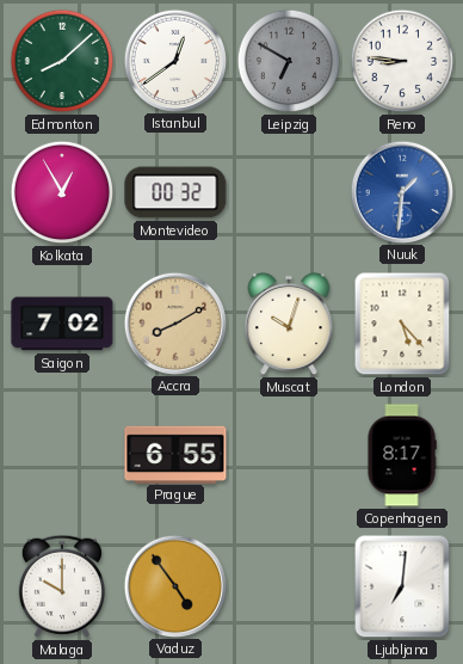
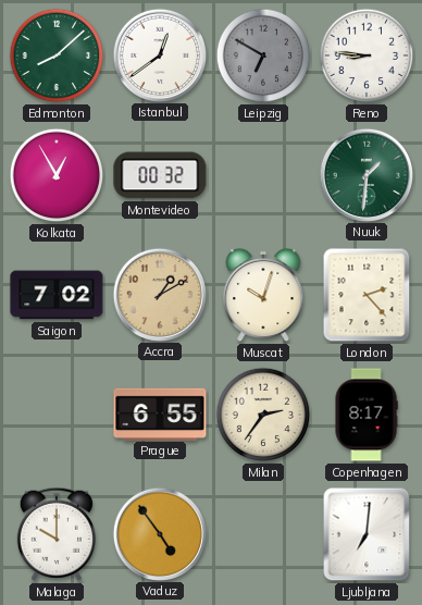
Nuuk dial: blue -> green (365, 174)
Accra: 8:10 -> 1:10 (159, 294)
London: 5:23 -> 2:23 (367, 295)
Milan: none -> 2:36 (263, 415)
